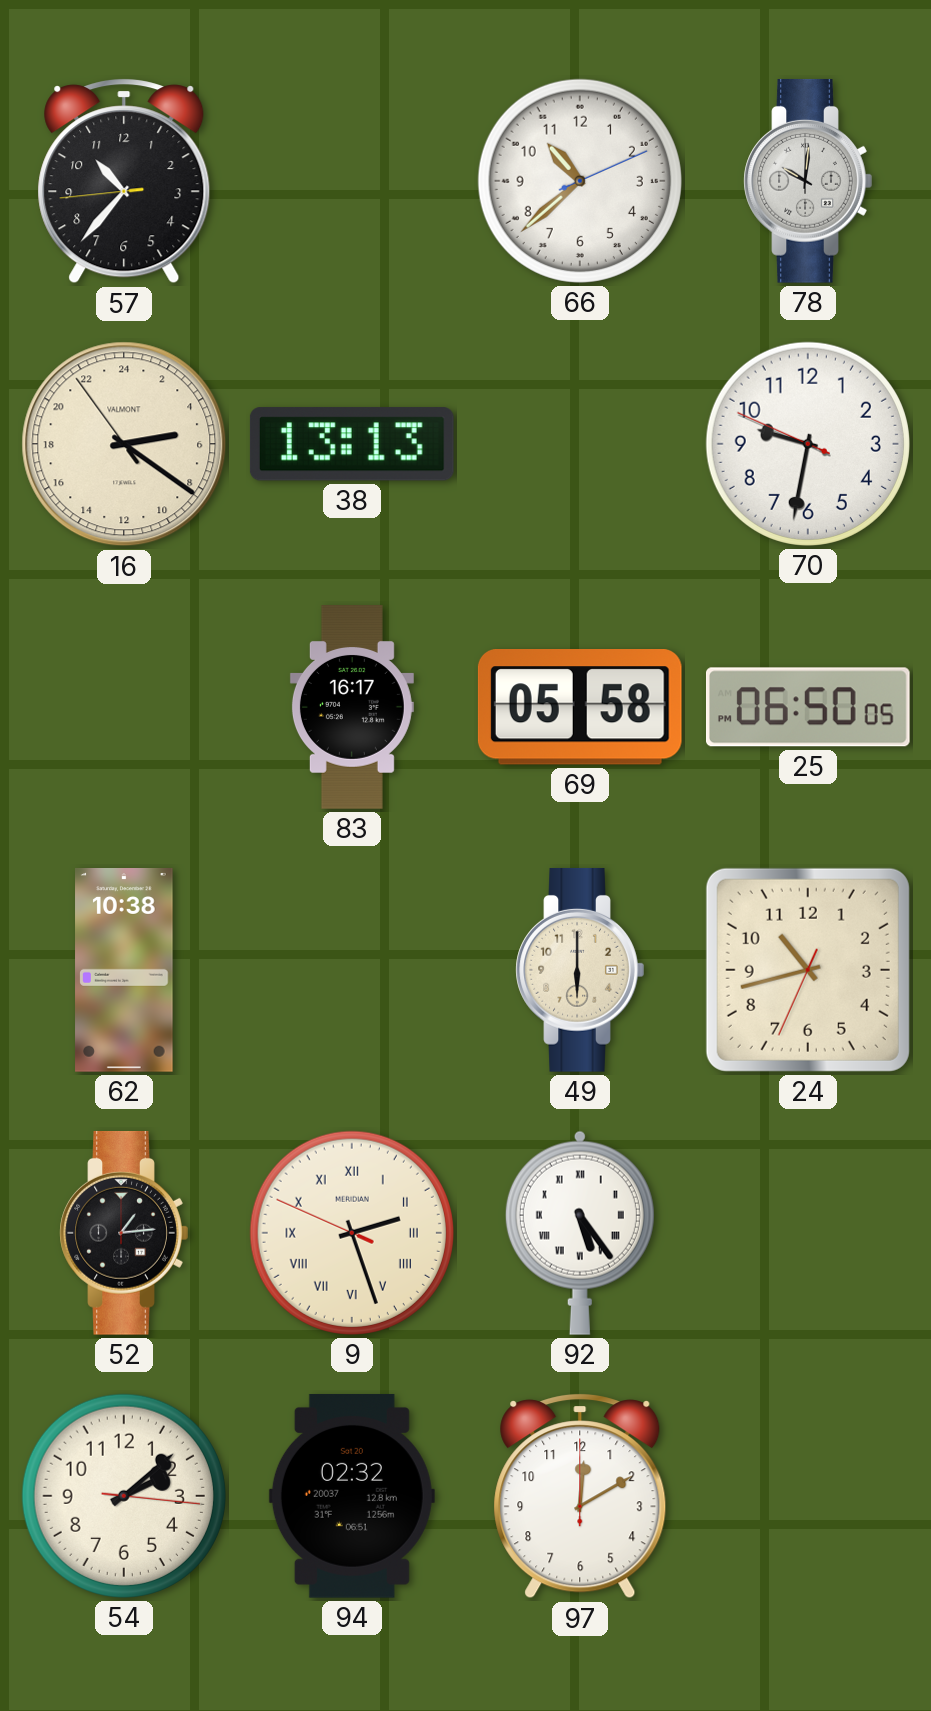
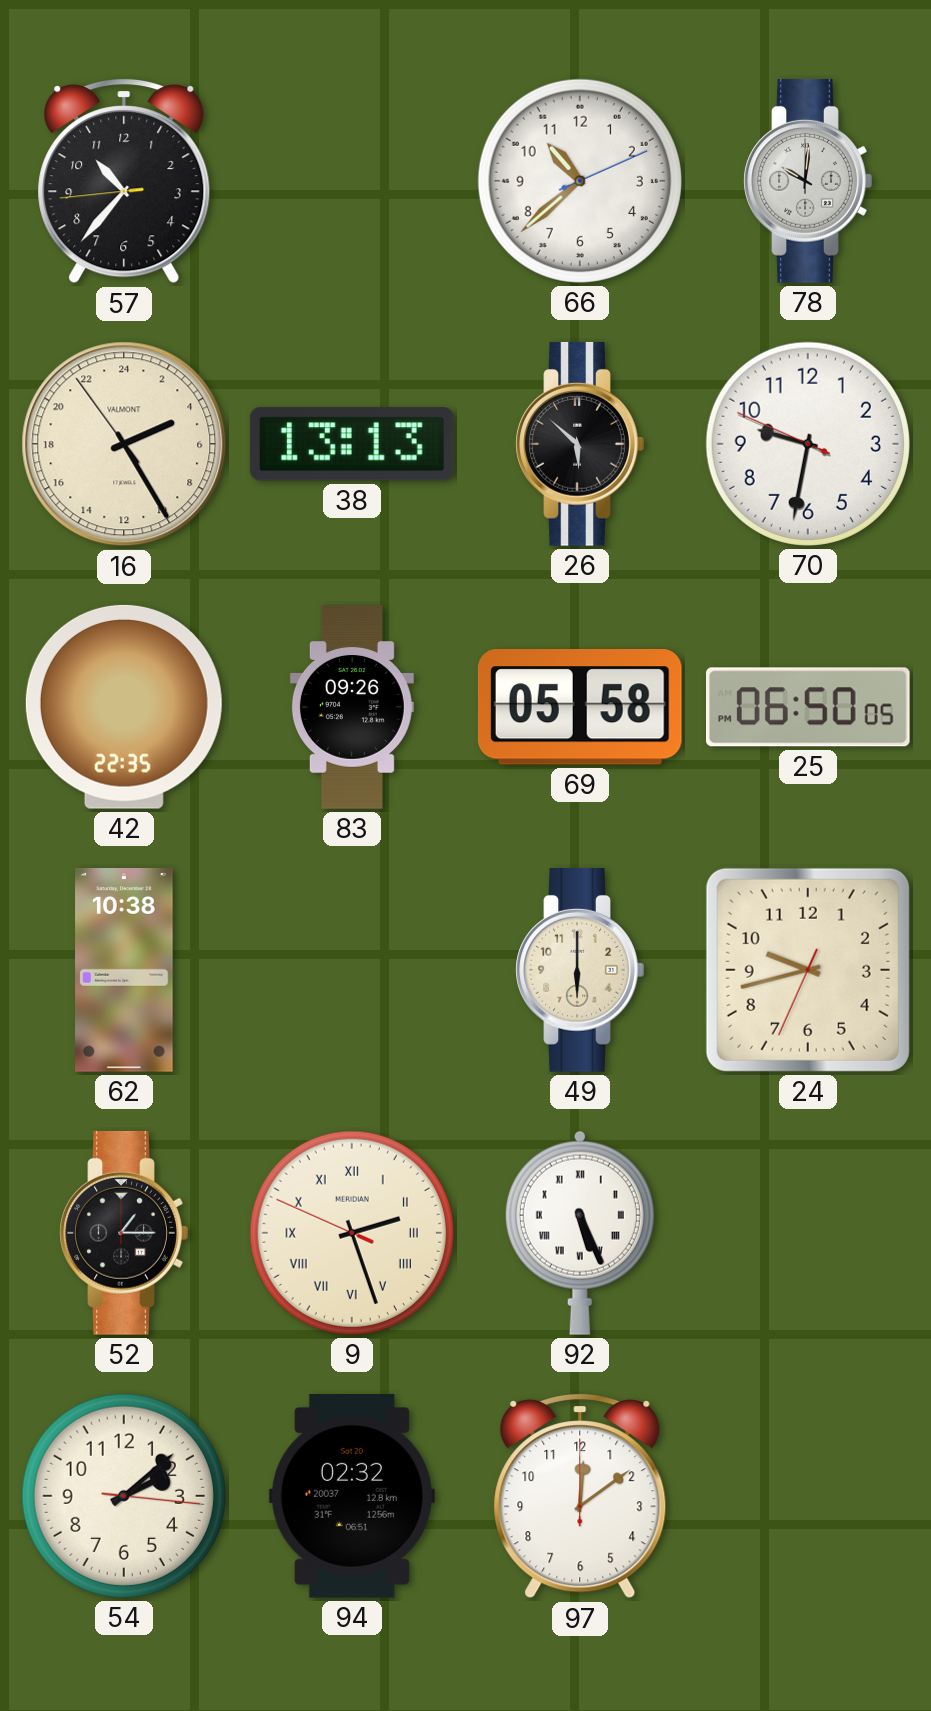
16: 5:20 -> 4:24 (124, 444)
26: none -> 5:52 (580, 444)
42: none -> 22:35 (124, 707)
83: 16:17 -> 09:26 (352, 707)
24: 10:42 -> 9:42 (808, 970)
52: 1:14 -> 1:15 (124, 1233)
92: 5:24 -> 5:26 (580, 1233)
97: 12:10 -> 12:09 (580, 1496)
